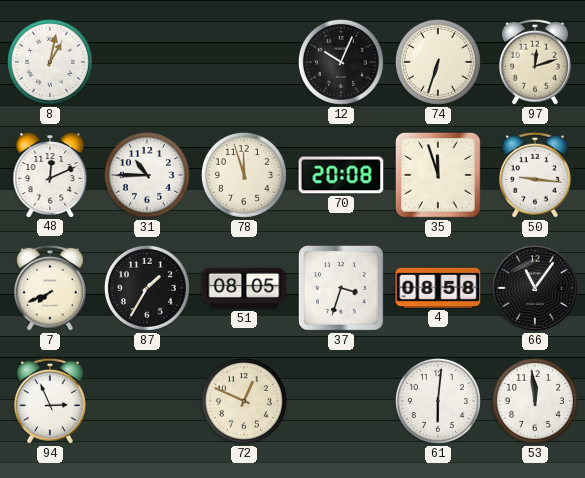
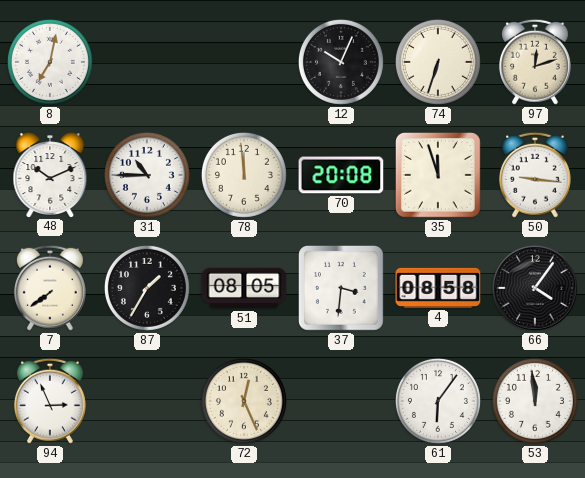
8: 1:02 -> 7:02 (50, 62)
48: 12:11 -> 10:11 (50, 175)
78: 11:57 -> 11:59 (244, 175)
7: 7:41 -> 7:39 (50, 288)
37: 3:33 -> 3:31 (342, 289)
66: 11:06 -> 4:06 (535, 288)
72: 12:49 -> 12:26 (244, 401)
61: 6:01 -> 6:06 (438, 401)
